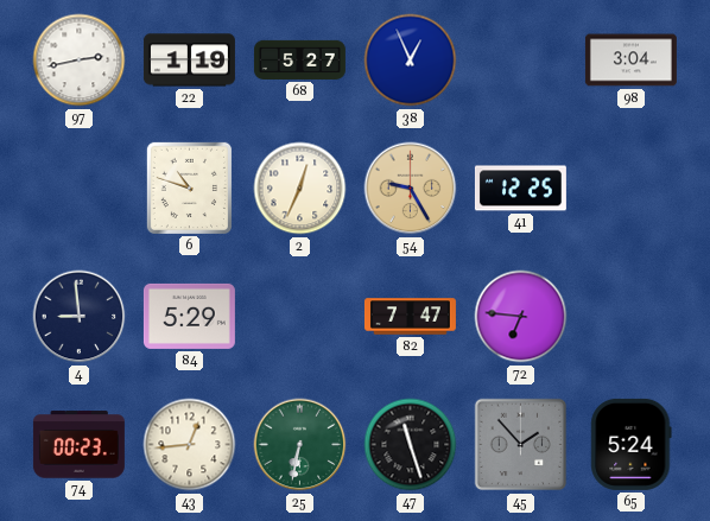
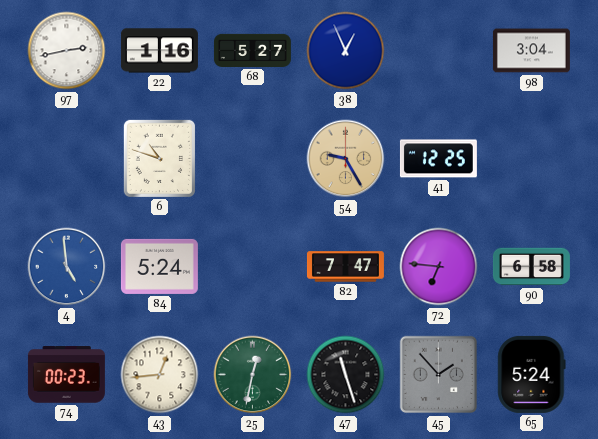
22: 1:19 -> 1:16 (159, 51)
2: 12:34 -> none (300, 189)
4: 8:59 -> 4:59 (67, 267)
4 dial: navy -> blue (67, 267)
84: 5:29 -> 5:24 (159, 266)
90: none -> 6:58 (531, 267)
25: 6:32 -> 12:32 (253, 375)
